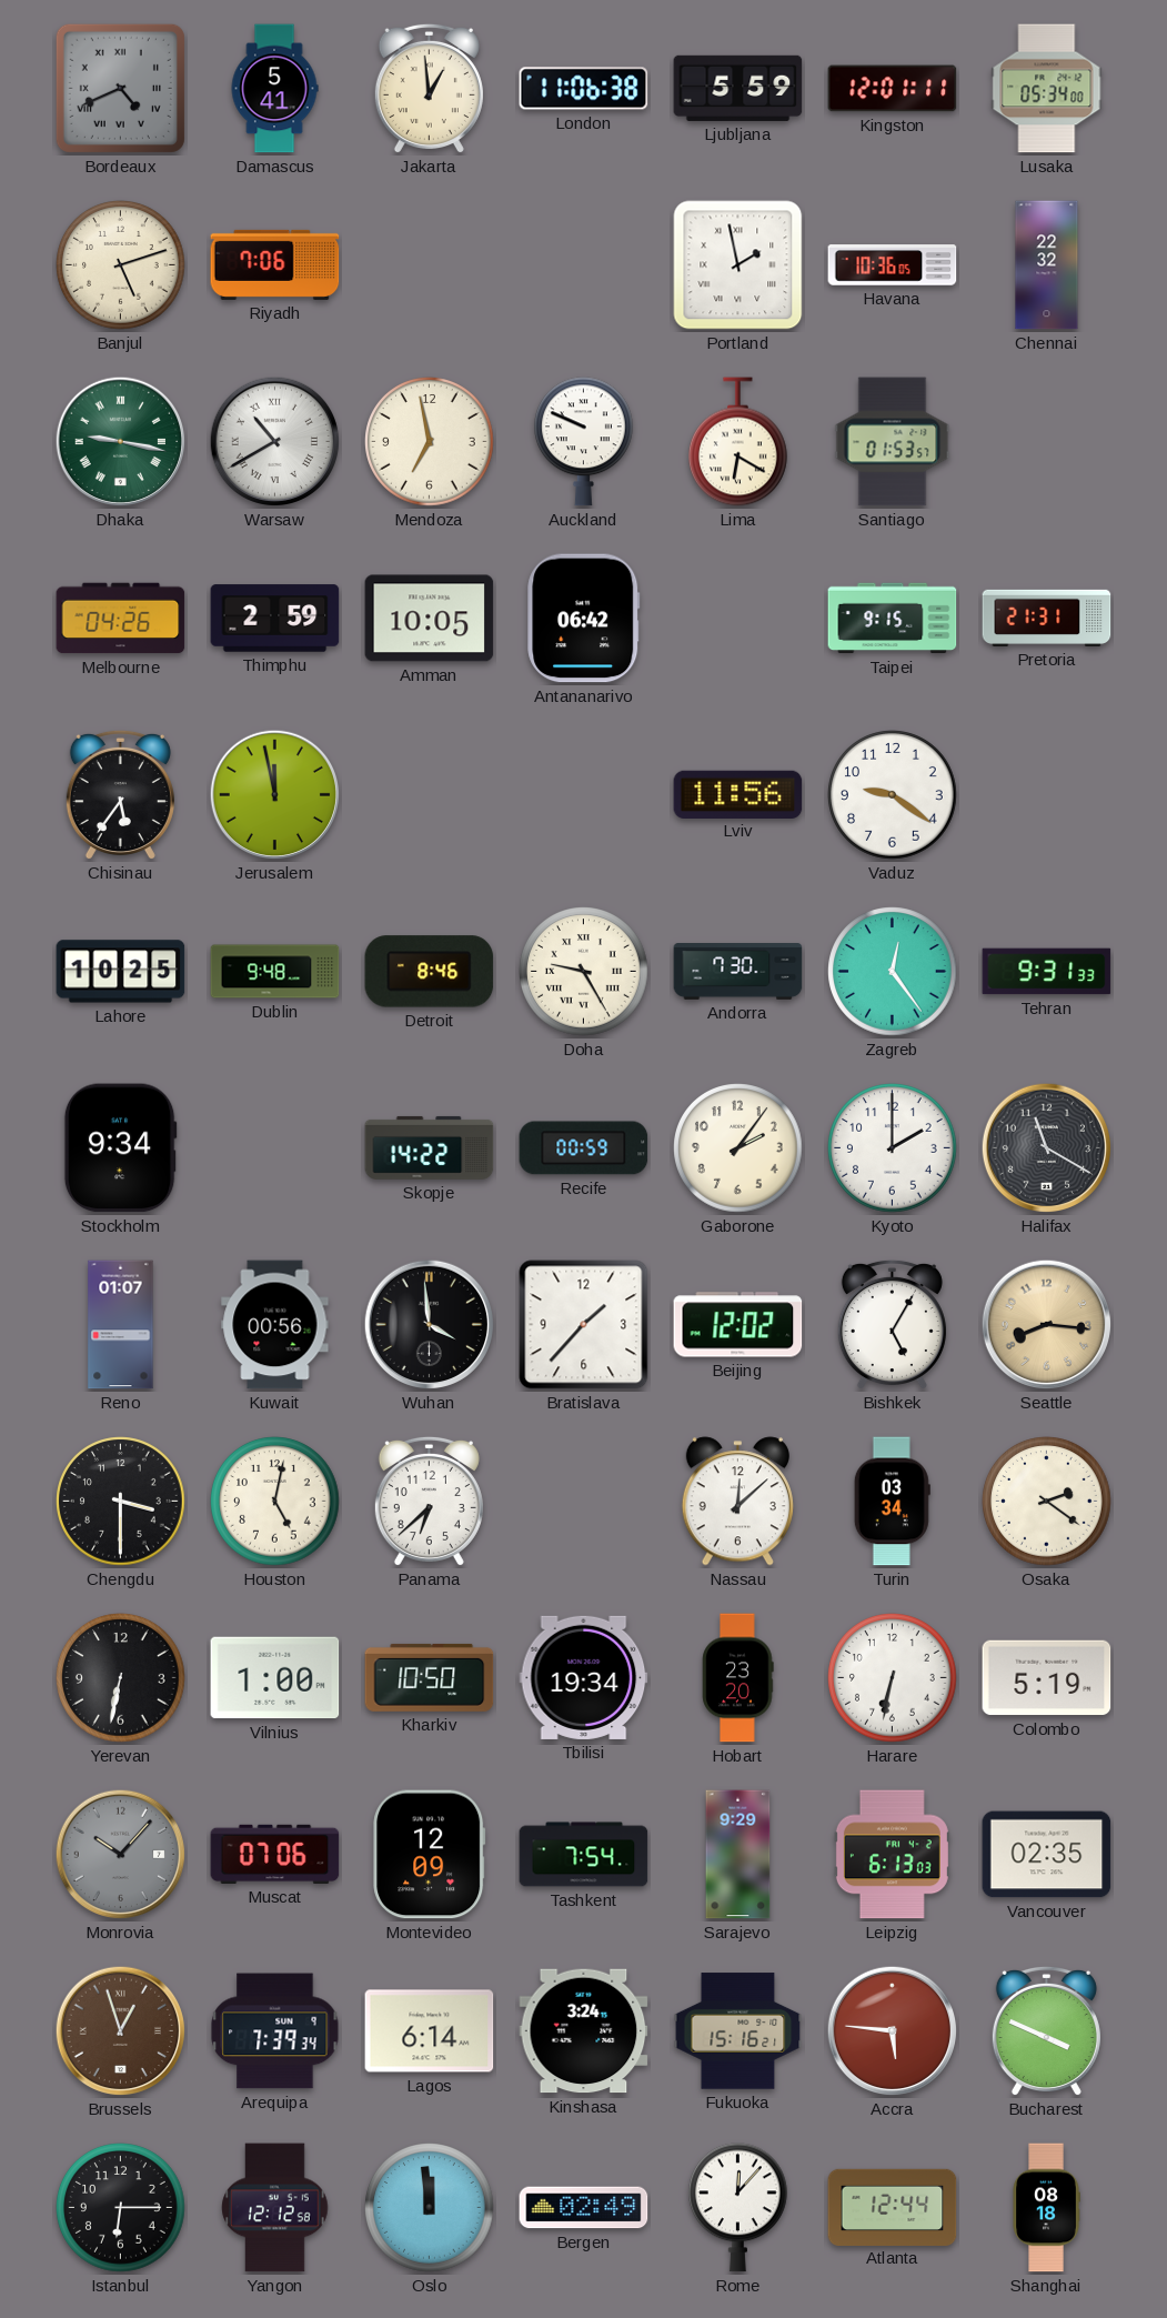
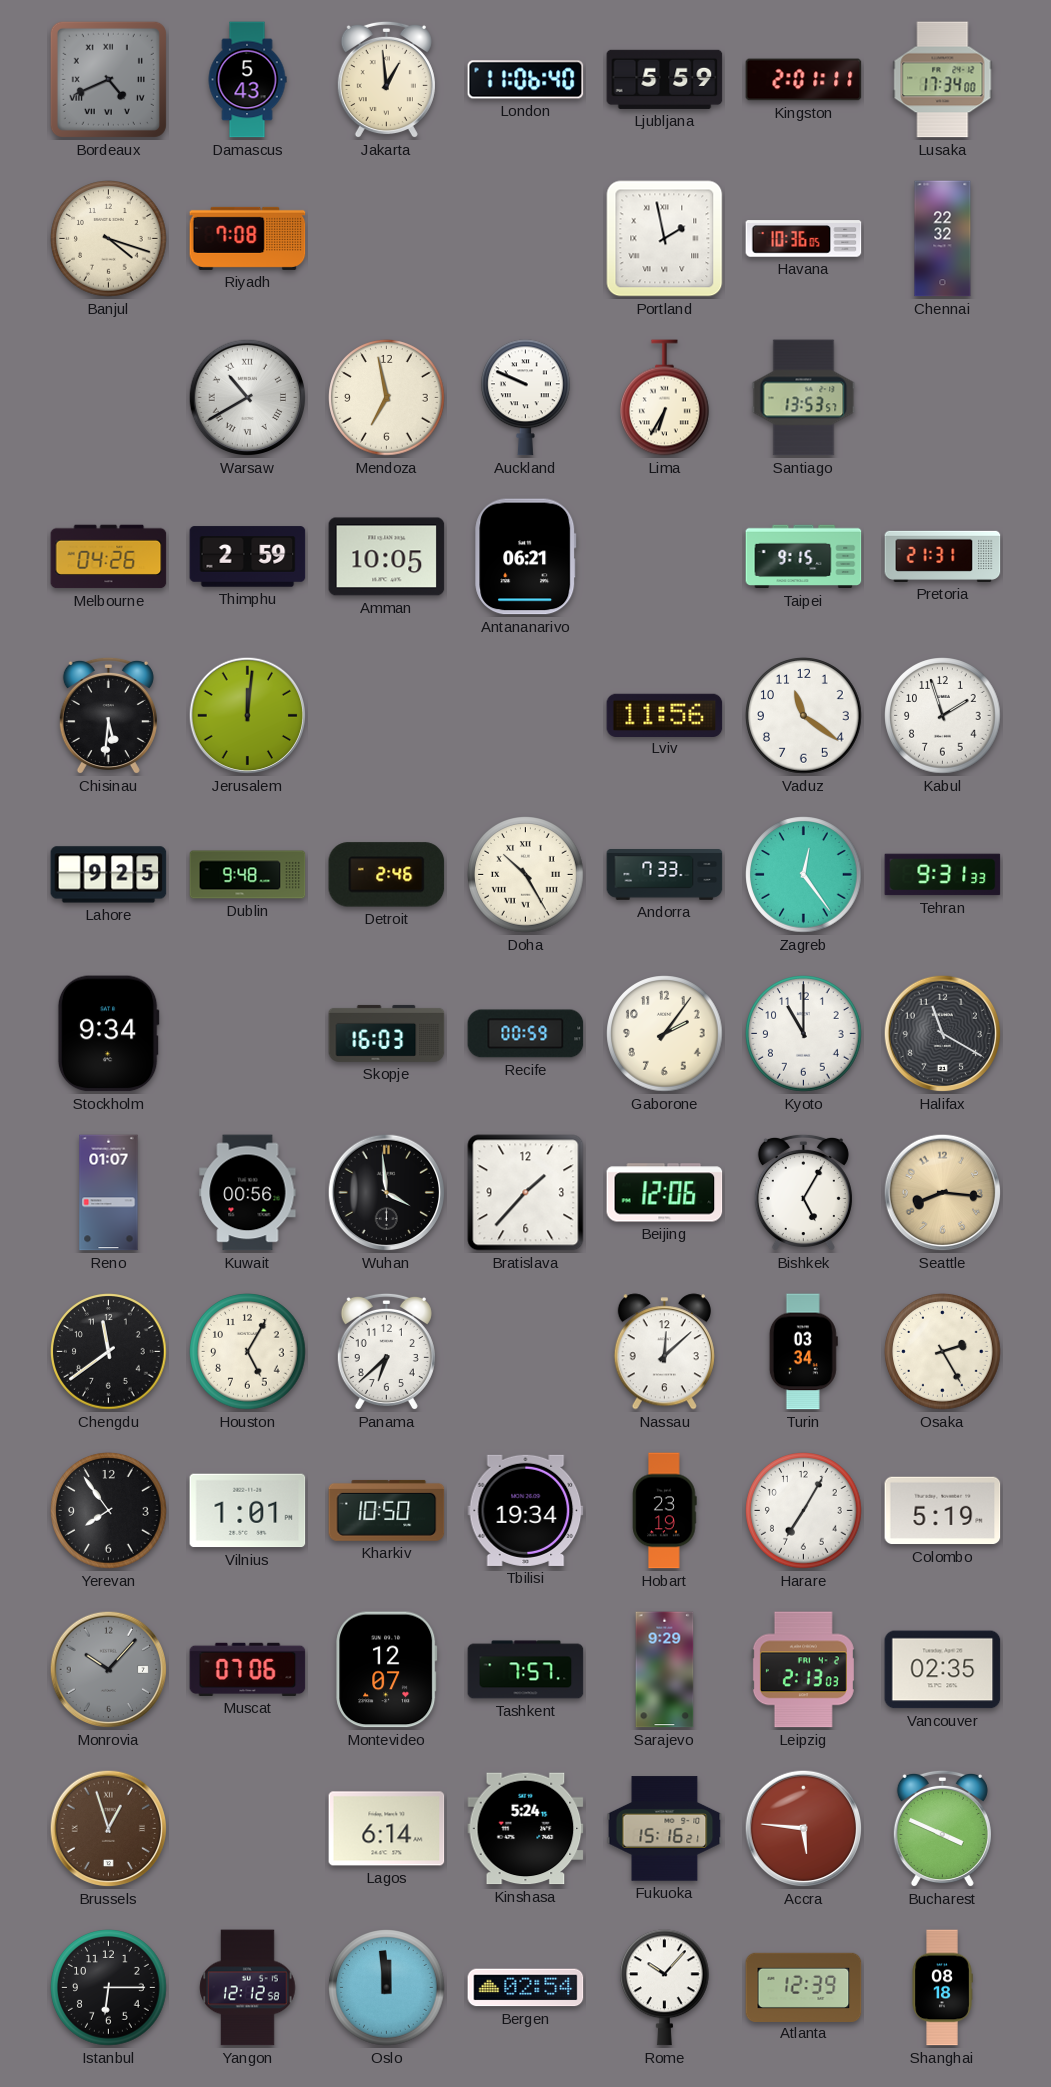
Damascus: 5:41 -> 5:43 (247, 80)
London: 11:06:38 -> 11:06:40 (526, 80)
Kingston: 12:01 -> 2:01 (804, 80)
Lusaka: 05:34 -> 17:34 (943, 80)
Banjul: 5:12 -> 4:18 (109, 239)
Riyadh: 7:06 -> 7:08 (248, 238)
Dhaka: 9:17 -> none (121, 442)
Lima: 6:20 -> 6:35 (665, 398)
Santiago: 01:53 -> 13:53 (804, 398)
Antananarivo: 06:42 -> 06:21 (526, 557)
Chisinau: 5:36 -> 5:31 (108, 716)
Jerusalem: 11:58 -> 12:01 (248, 716)
Vaduz: 9:21 -> 11:21 (804, 716)
Kabul: none -> 1:57 (943, 716)
Lahore: 10:25 -> 9:25 (109, 875)
Detroit: 8:46 -> 2:46 (387, 875)
Doha: 9:25 -> 10:25 (526, 875)
Andorra: 7:30 -> 7:33 (665, 875)
Skopje: 14:22 -> 16:03 (387, 1033)
Kyoto: 2:00 -> 11:00 (804, 1034)
Beijing: 12:02 -> 12:06 (665, 1193)
Chengdu: 3:30 -> 11:39 (109, 1352)
Houston: 5:02 -> 5:05 (248, 1352)
Osaka: 2:21 -> 2:25 (943, 1352)
Yerevan: 6:32 -> 7:54 (109, 1511)
Vilnius: 1:00 -> 1:01 (248, 1511)
Hobart: 23:20 -> 23:19 (665, 1511)
Harare: 6:32 -> 7:05 (804, 1511)
Montevideo: 12:09 -> 12:07 (387, 1670)
Tashkent: 7:54 -> 7:57 (526, 1670)
Leipzig: 6:13 -> 2:13 (803, 1670)
Arequipa: 7:39 -> none (275, 2031)
Kinshasa: 3:24 -> 5:24 (526, 1829)
Bergen: 02:49 -> 02:54 (526, 1988)
Rome: 12:07 -> 10:07 (665, 1988)
Atlanta: 12:44 -> 12:39 (804, 1987)
